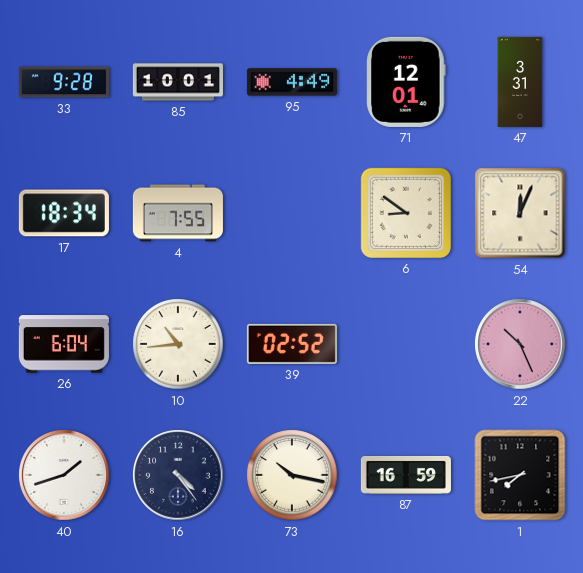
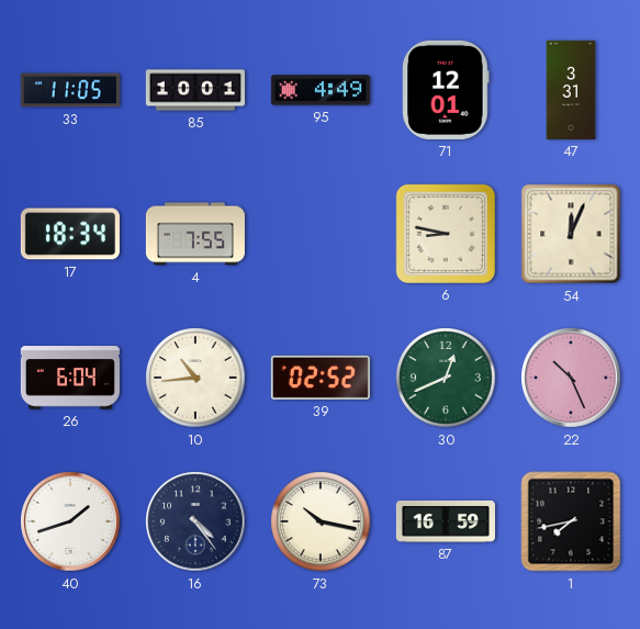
33: 9:28 -> 11:05 (70, 90)
6: 8:51 -> 8:47 (446, 234)
30: none -> 12:41 (446, 378)
